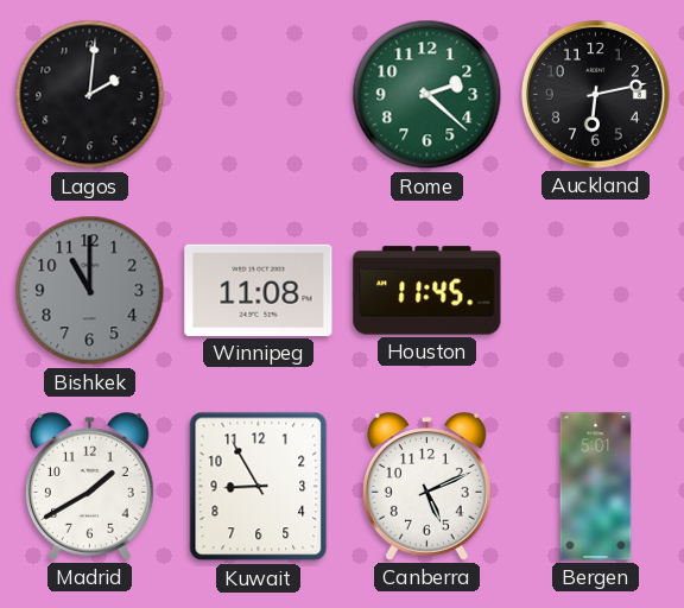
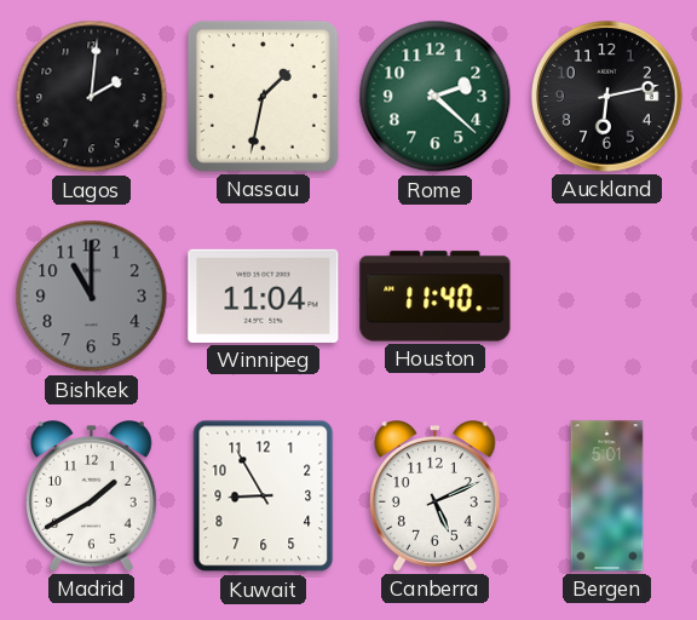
Nassau: none -> 1:32 (263, 96)
Winnipeg: 11:08 -> 11:04 (264, 295)
Houston: 11:45 -> 11:40 (436, 297)
